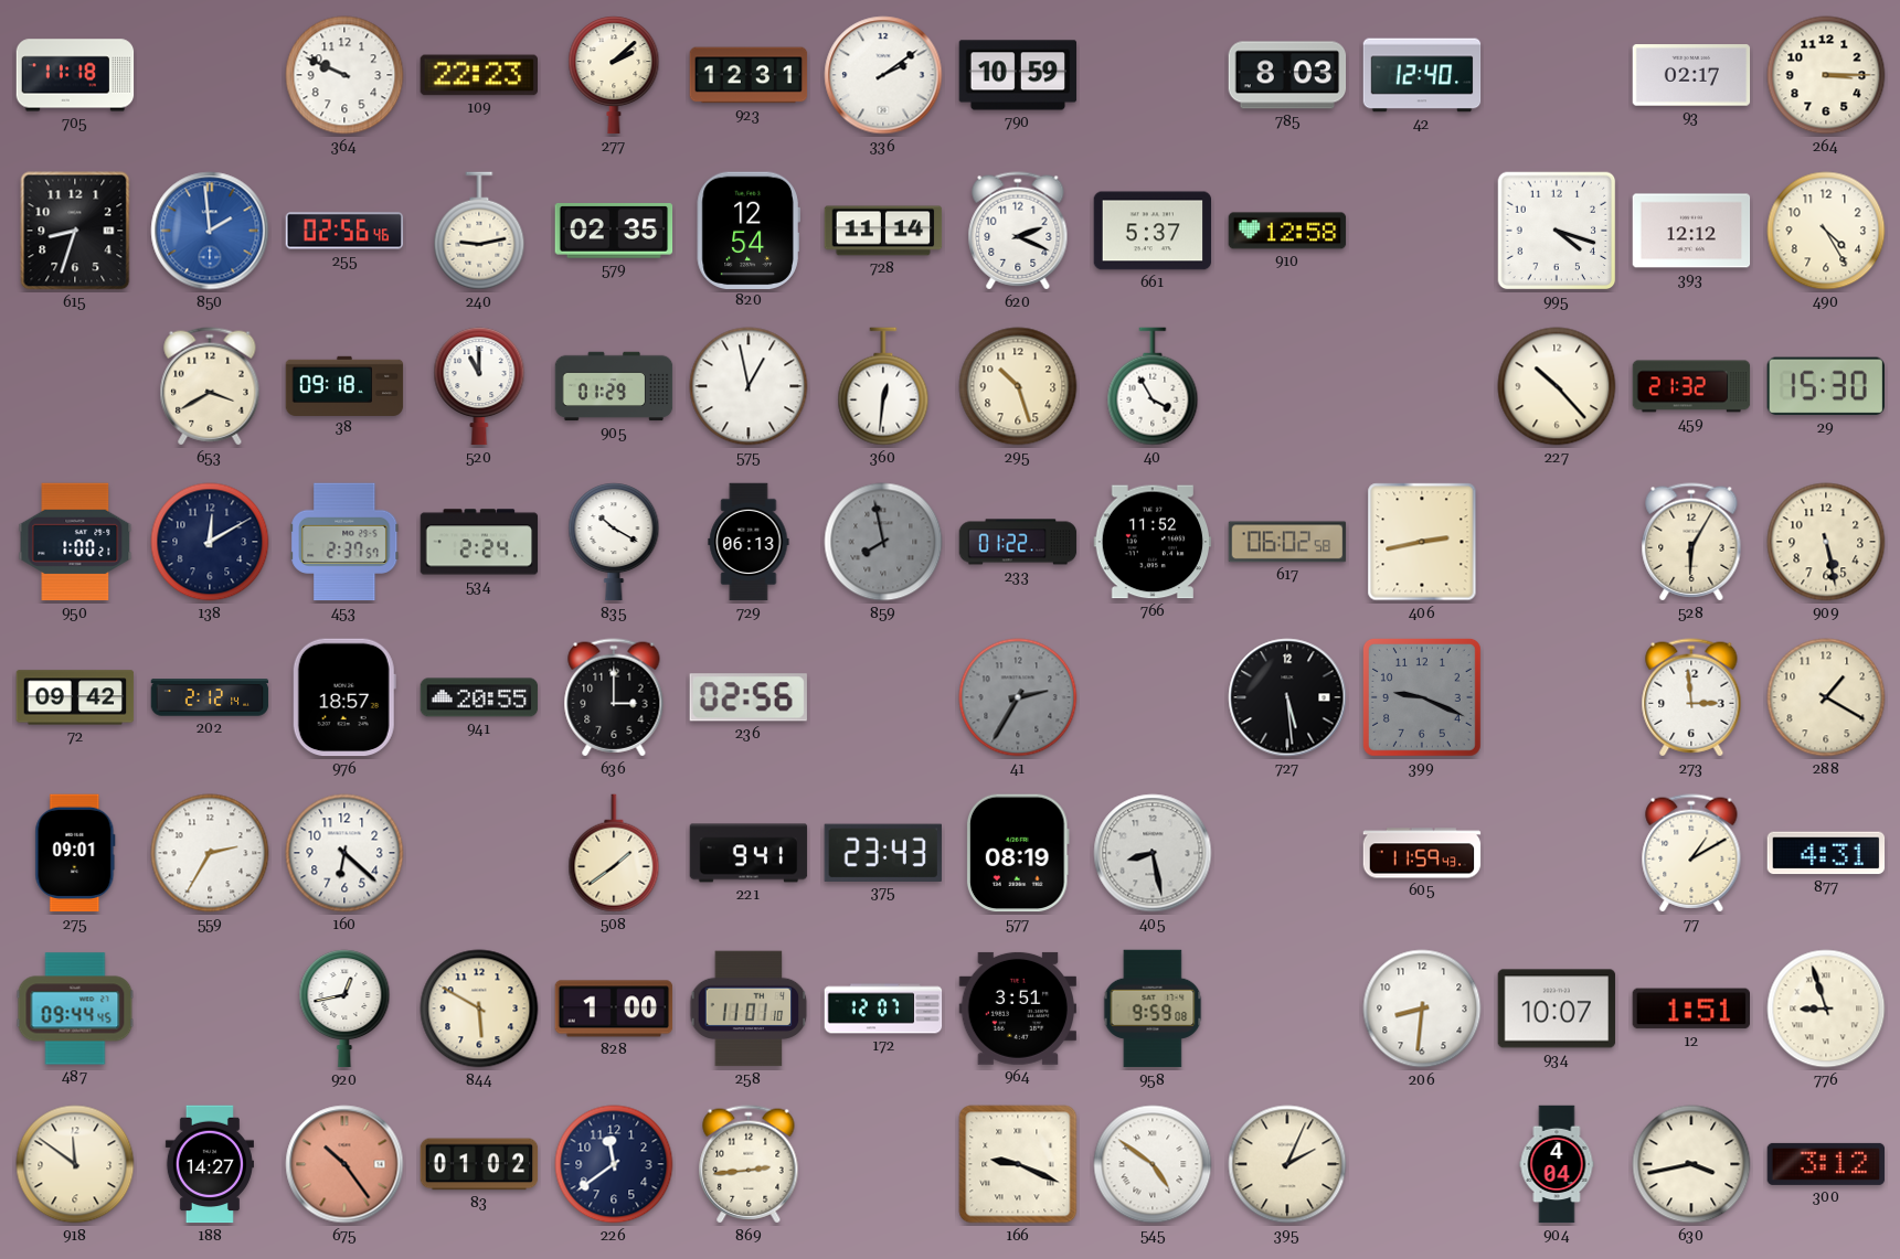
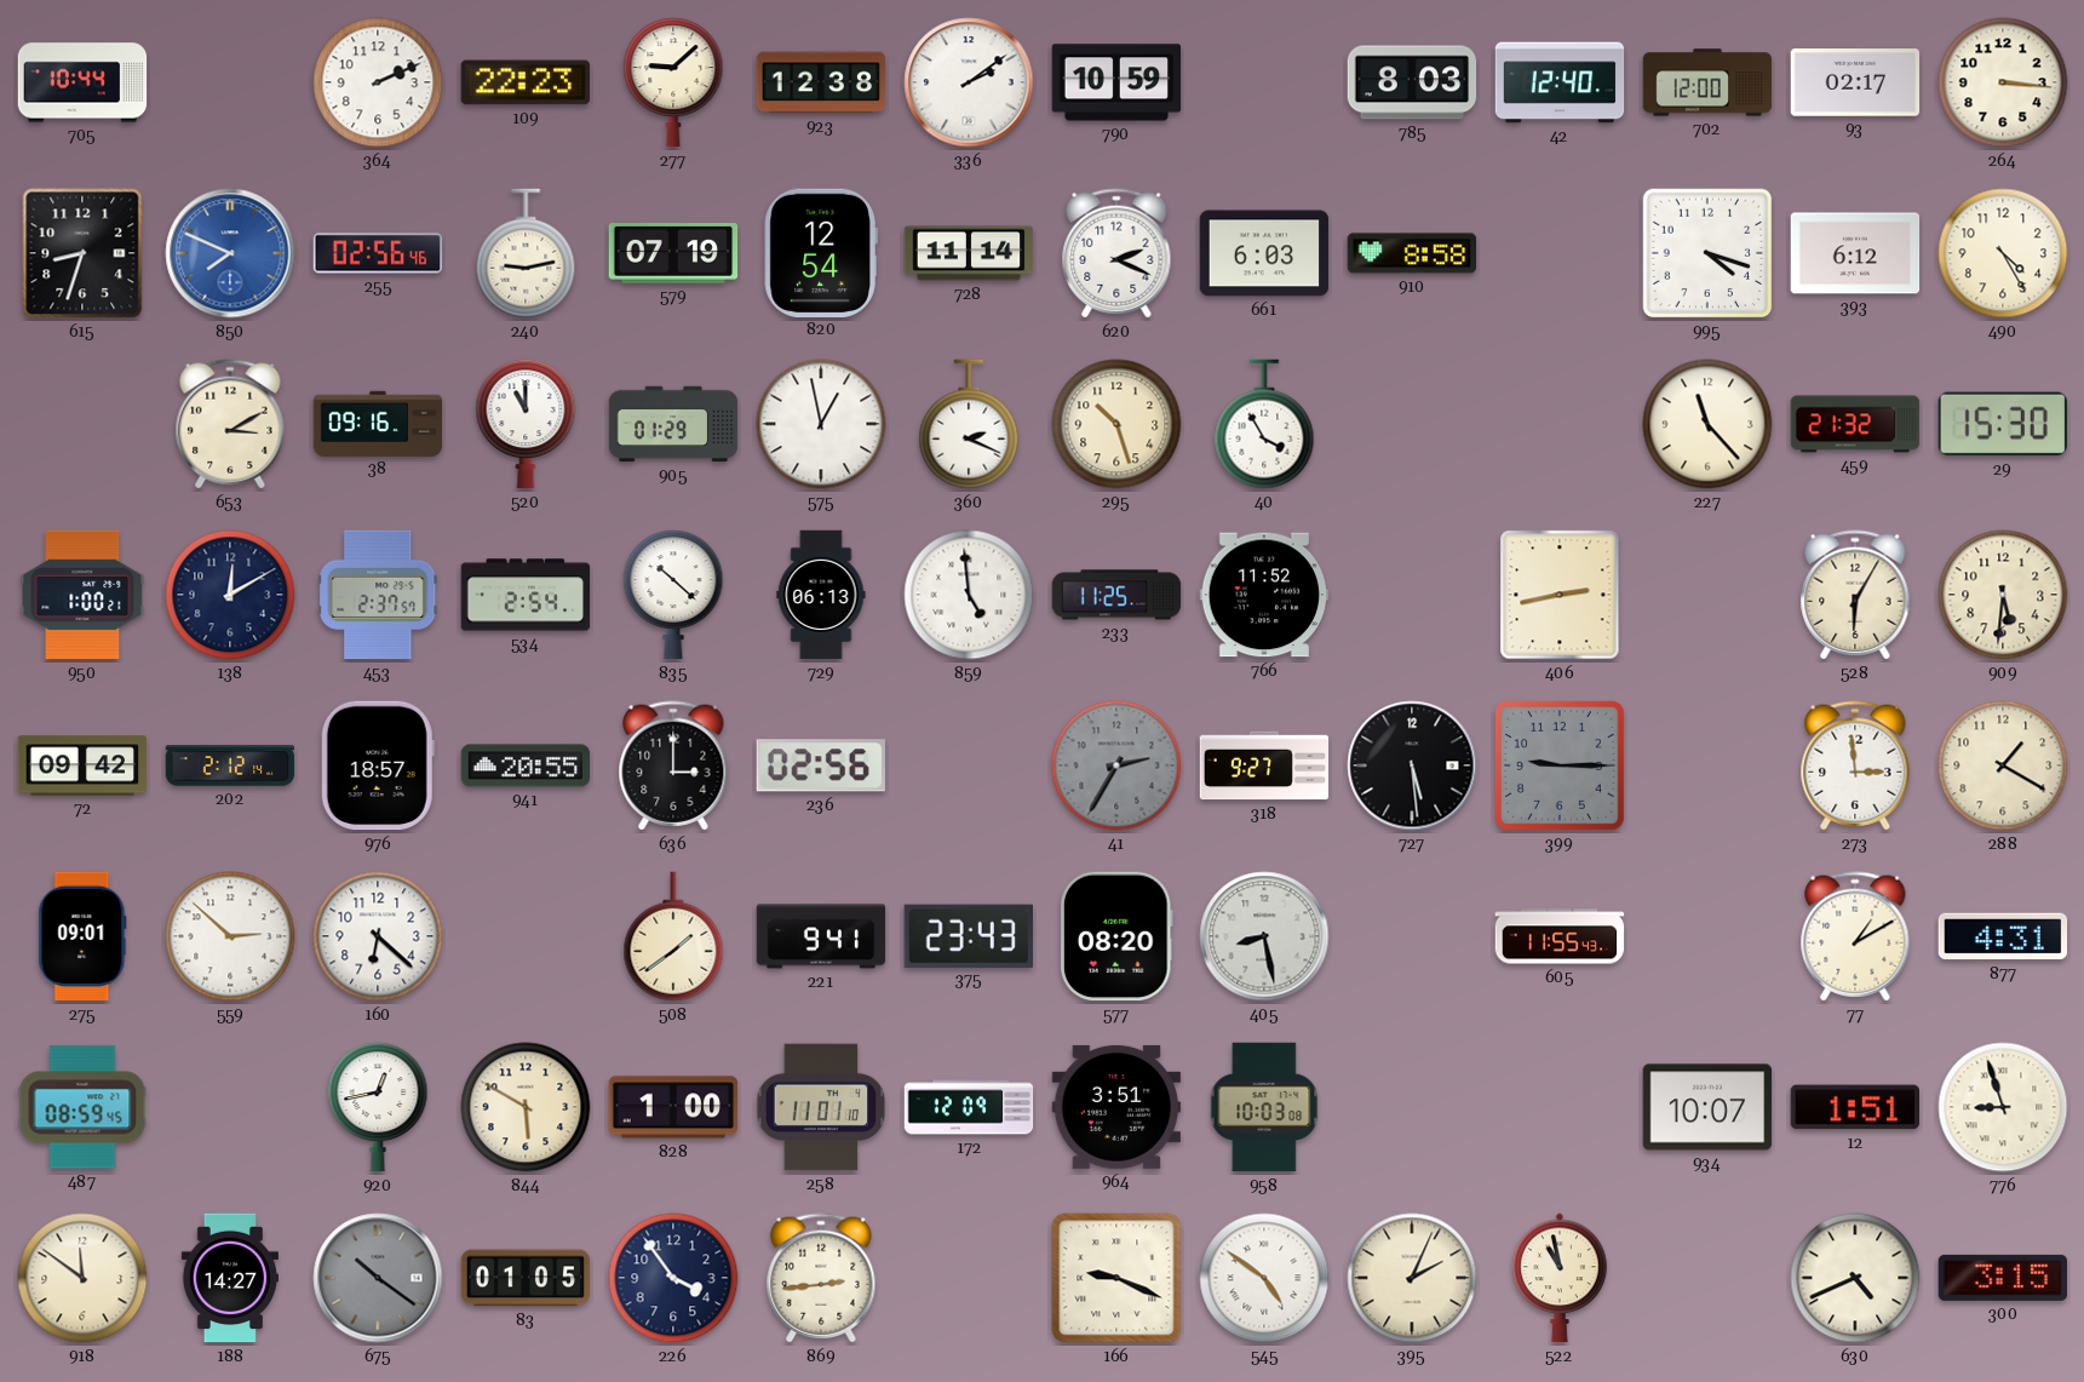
705: 11:18 -> 10:44 (82, 82)
364: 9:49 -> 2:11 (378, 82)
277: 2:08 -> 9:08 (673, 82)
923: 12:31 -> 12:38 (821, 82)
702: none -> 12:00 (1707, 82)
264: 3:15 -> 3:16 (2003, 82)
850: 1:59 -> 7:49 (230, 253)
579: 02:35 -> 07:19 (673, 254)
661: 5:37 -> 6:03 (1264, 253)
910: 12:58 -> 8:58 (1412, 253)
393: 12:12 -> 6:12 (1855, 253)
653: 3:40 -> 3:10 (230, 424)
38: 09:18 -> 09:16 (378, 423)
360: 12:31 -> 2:19 (969, 424)
227: 10:23 -> 11:23 (1707, 424)
534: 2:24 -> 2:54 (526, 595)
835: 10:20 -> 10:22 (673, 595)
859: 7:58 -> 4:59 (969, 595)
859 dial: grey -> white (969, 595)
233: 01:22 -> 11:25 (1116, 595)
617: 06:02 -> none (1287, 542)
909: 5:28 -> 5:31 (2003, 595)
318: none -> 9:27 (1264, 765)
399: 9:19 -> 9:15 (1560, 765)
559: 2:35 -> 2:52 (230, 936)
577: 08:19 -> 08:20 (1116, 936)
605: 11:59 -> 11:55 (1560, 936)
487: 09:44 -> 08:59 (82, 1107)
172: 12:07 -> 12:09 (969, 1107)
958: 9:59 -> 10:03 (1264, 1107)
206: 8:31 -> none (1422, 1009)
675: 10:24 -> 10:21 (378, 1278)
675 dial: salmon -> grey (378, 1278)
83: 01:02 -> 01:05 (526, 1278)
226: 11:39 -> 3:54 (673, 1278)
522: none -> 10:58 (1560, 1278)
904: 4:04 -> none (1557, 1164)
630: 3:43 -> 4:41 (1855, 1278)
300: 3:12 -> 3:15 (2003, 1278)
